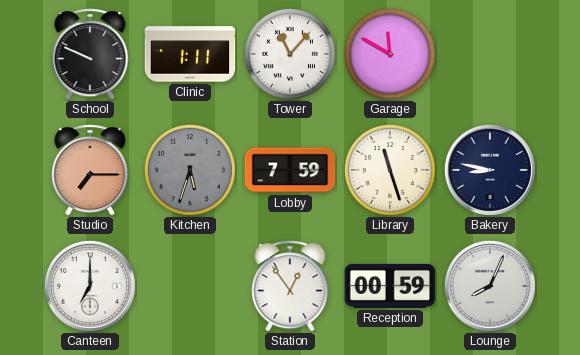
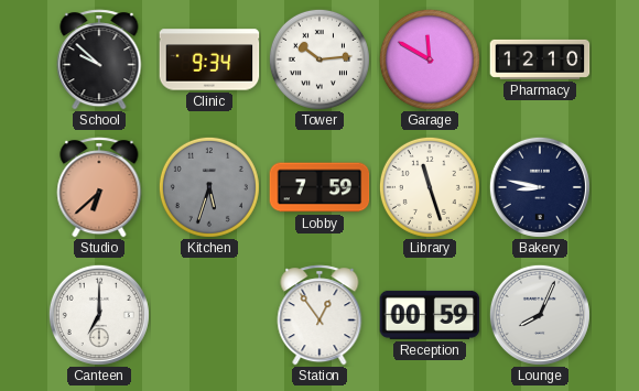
School: 9:49 -> 9:52 (99, 59)
Clinic: 1:11 -> 9:34 (209, 59)
Tower: 11:07 -> 10:14 (319, 59)
Pharmacy: none -> 12:10 (540, 59)
Studio: 7:15 -> 6:38 (99, 187)
